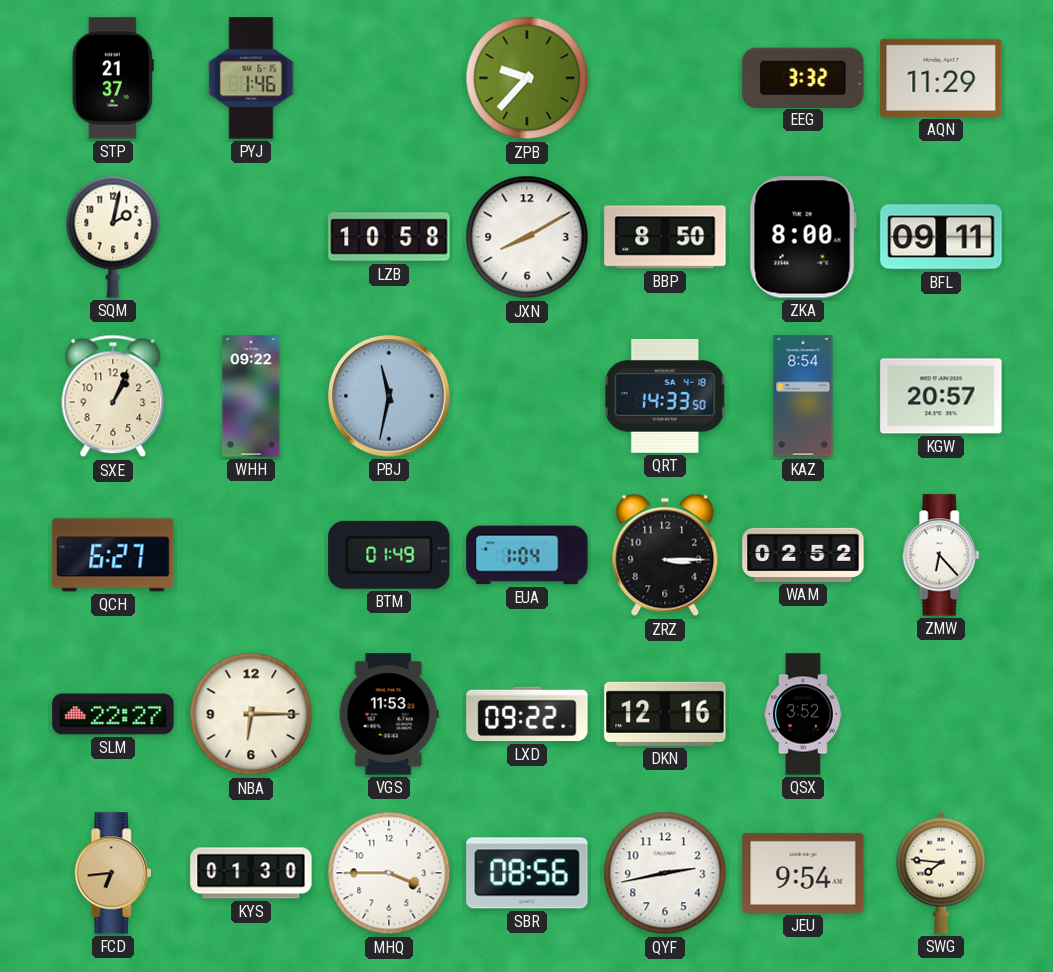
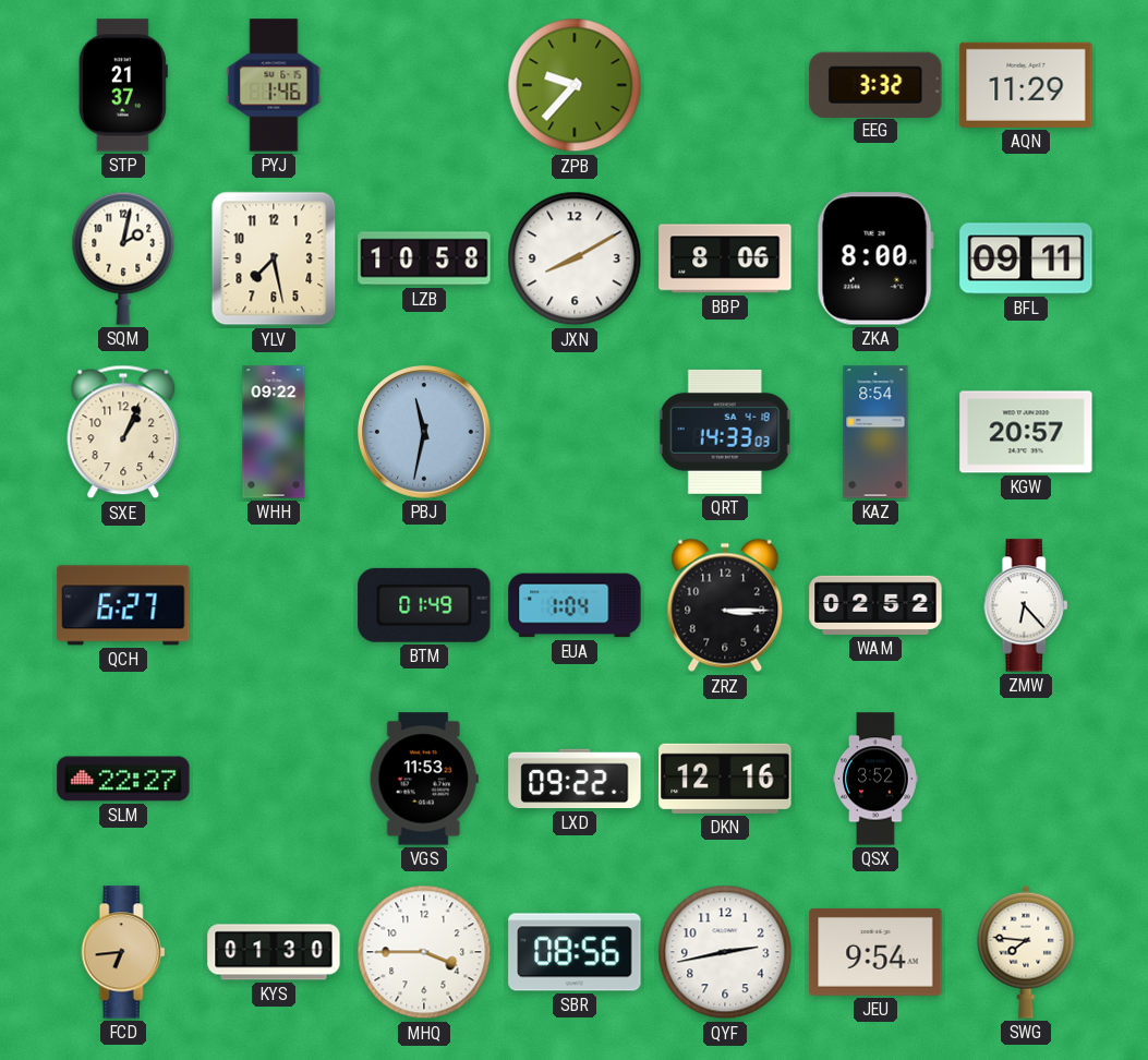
YLV: none -> 7:28 (274, 258)
BBP: 8:50 -> 8:06 (725, 258)
QRT: 14:33:50 -> 14:33:03 (725, 432)
NBA: 6:15 -> none (251, 714)
